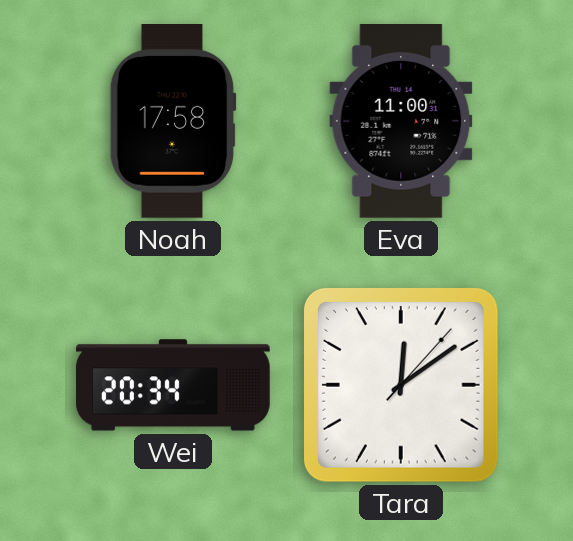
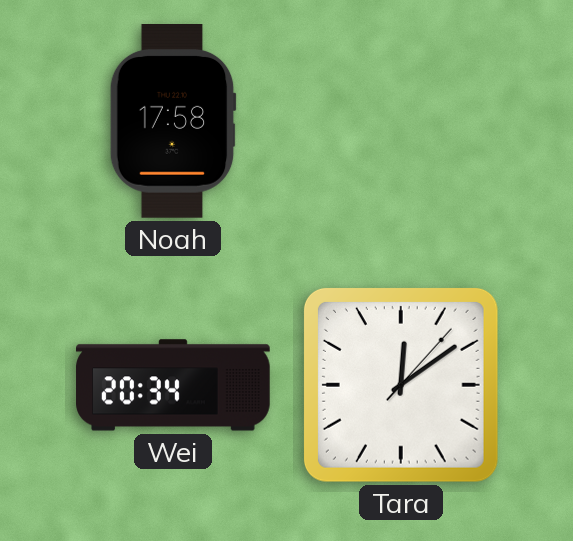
Eva: 11:00 -> none (401, 122)
